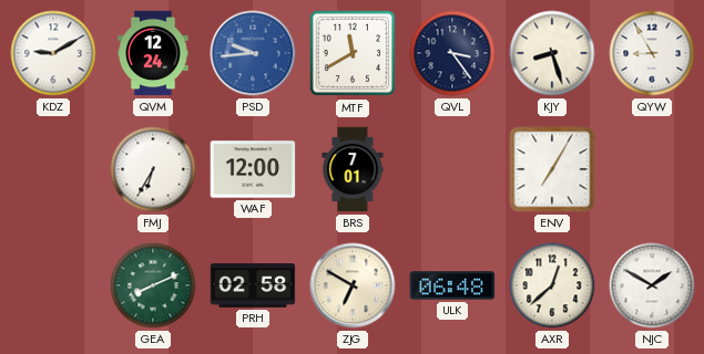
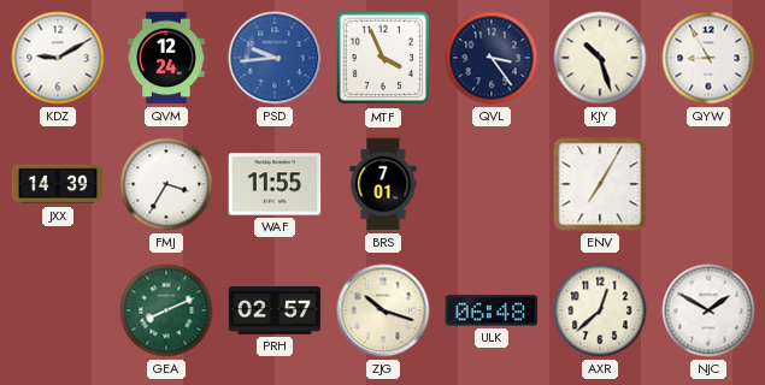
MTF: 11:40 -> 3:56 (383, 58)
KJY: 8:27 -> 10:27 (600, 58)
JXX: none -> 14:39 (58, 184)
FMJ: 6:35 -> 3:35 (166, 184)
WAF: 12:00 -> 11:55 (275, 184)
PRH: 02:58 -> 02:57 (275, 310)
ZJG: 6:50 -> 10:18 (383, 310)
